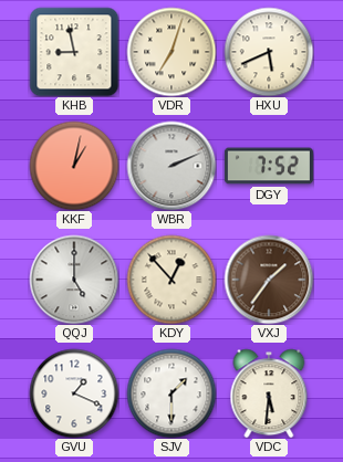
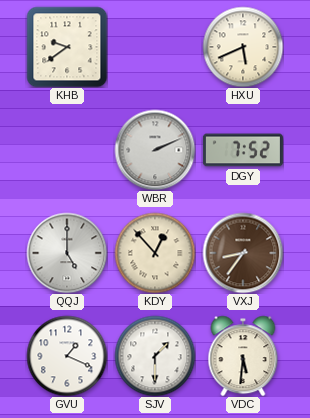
KHB: 8:58 -> 9:39 (67, 47)
VDR: 7:03 -> none (171, 52)
KKF: 1:02 -> none (74, 166)
VXJ: 1:36 -> 8:36 (243, 253)
